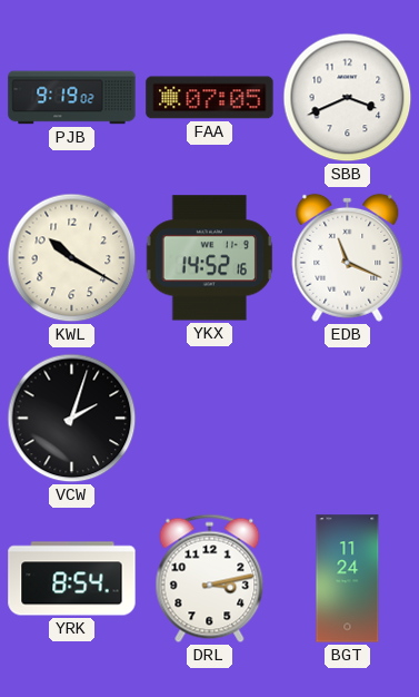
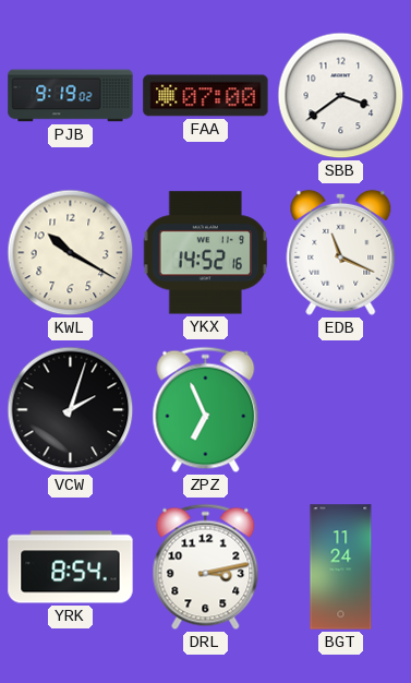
FAA: 07:05 -> 07:00 (206, 96)
SBB: 3:41 -> 3:39 (341, 96)
ZPZ: none -> 6:56 (206, 410)
